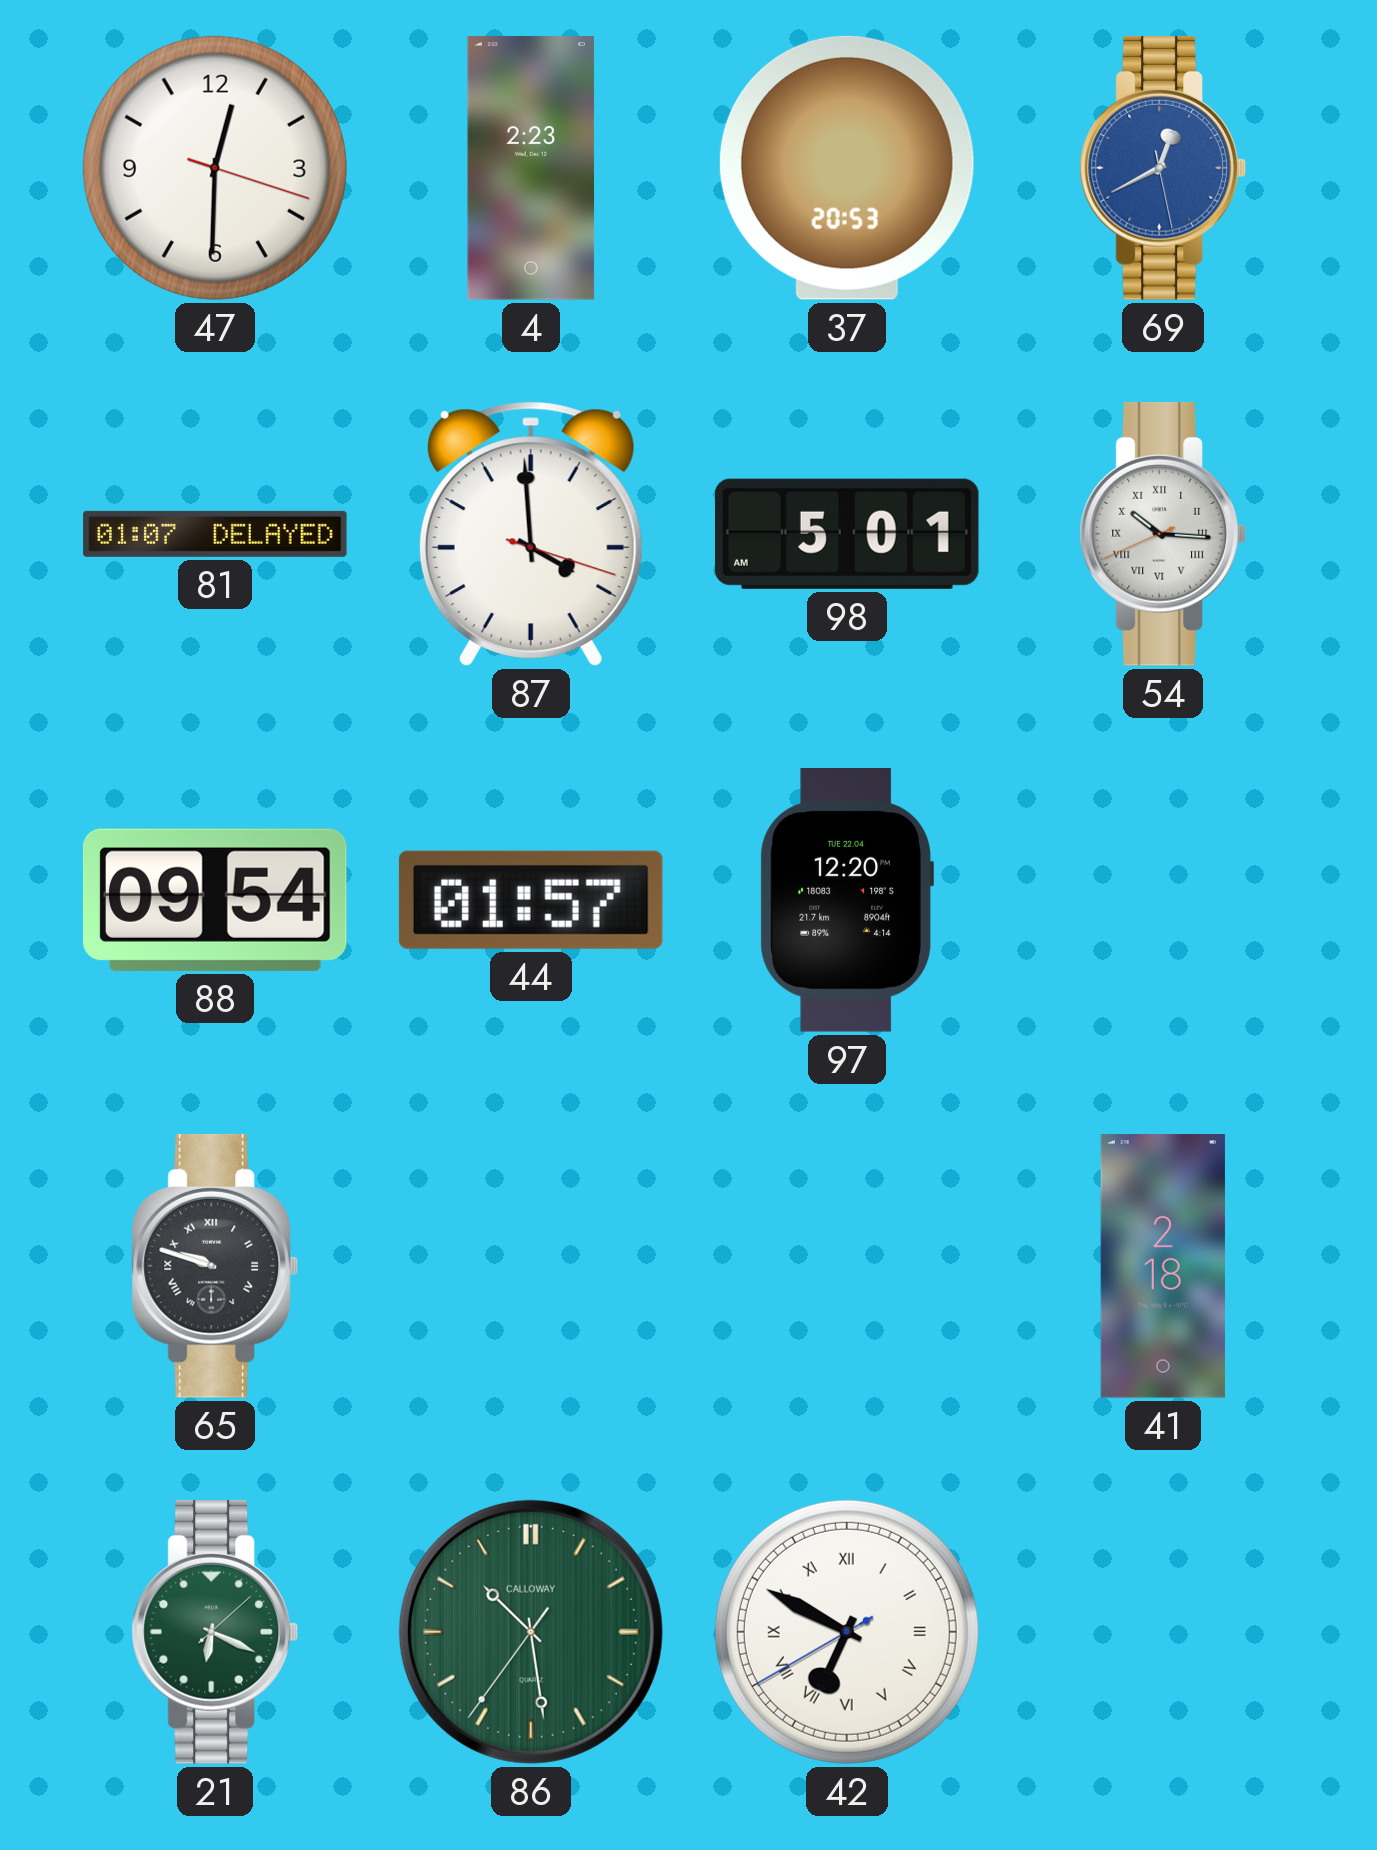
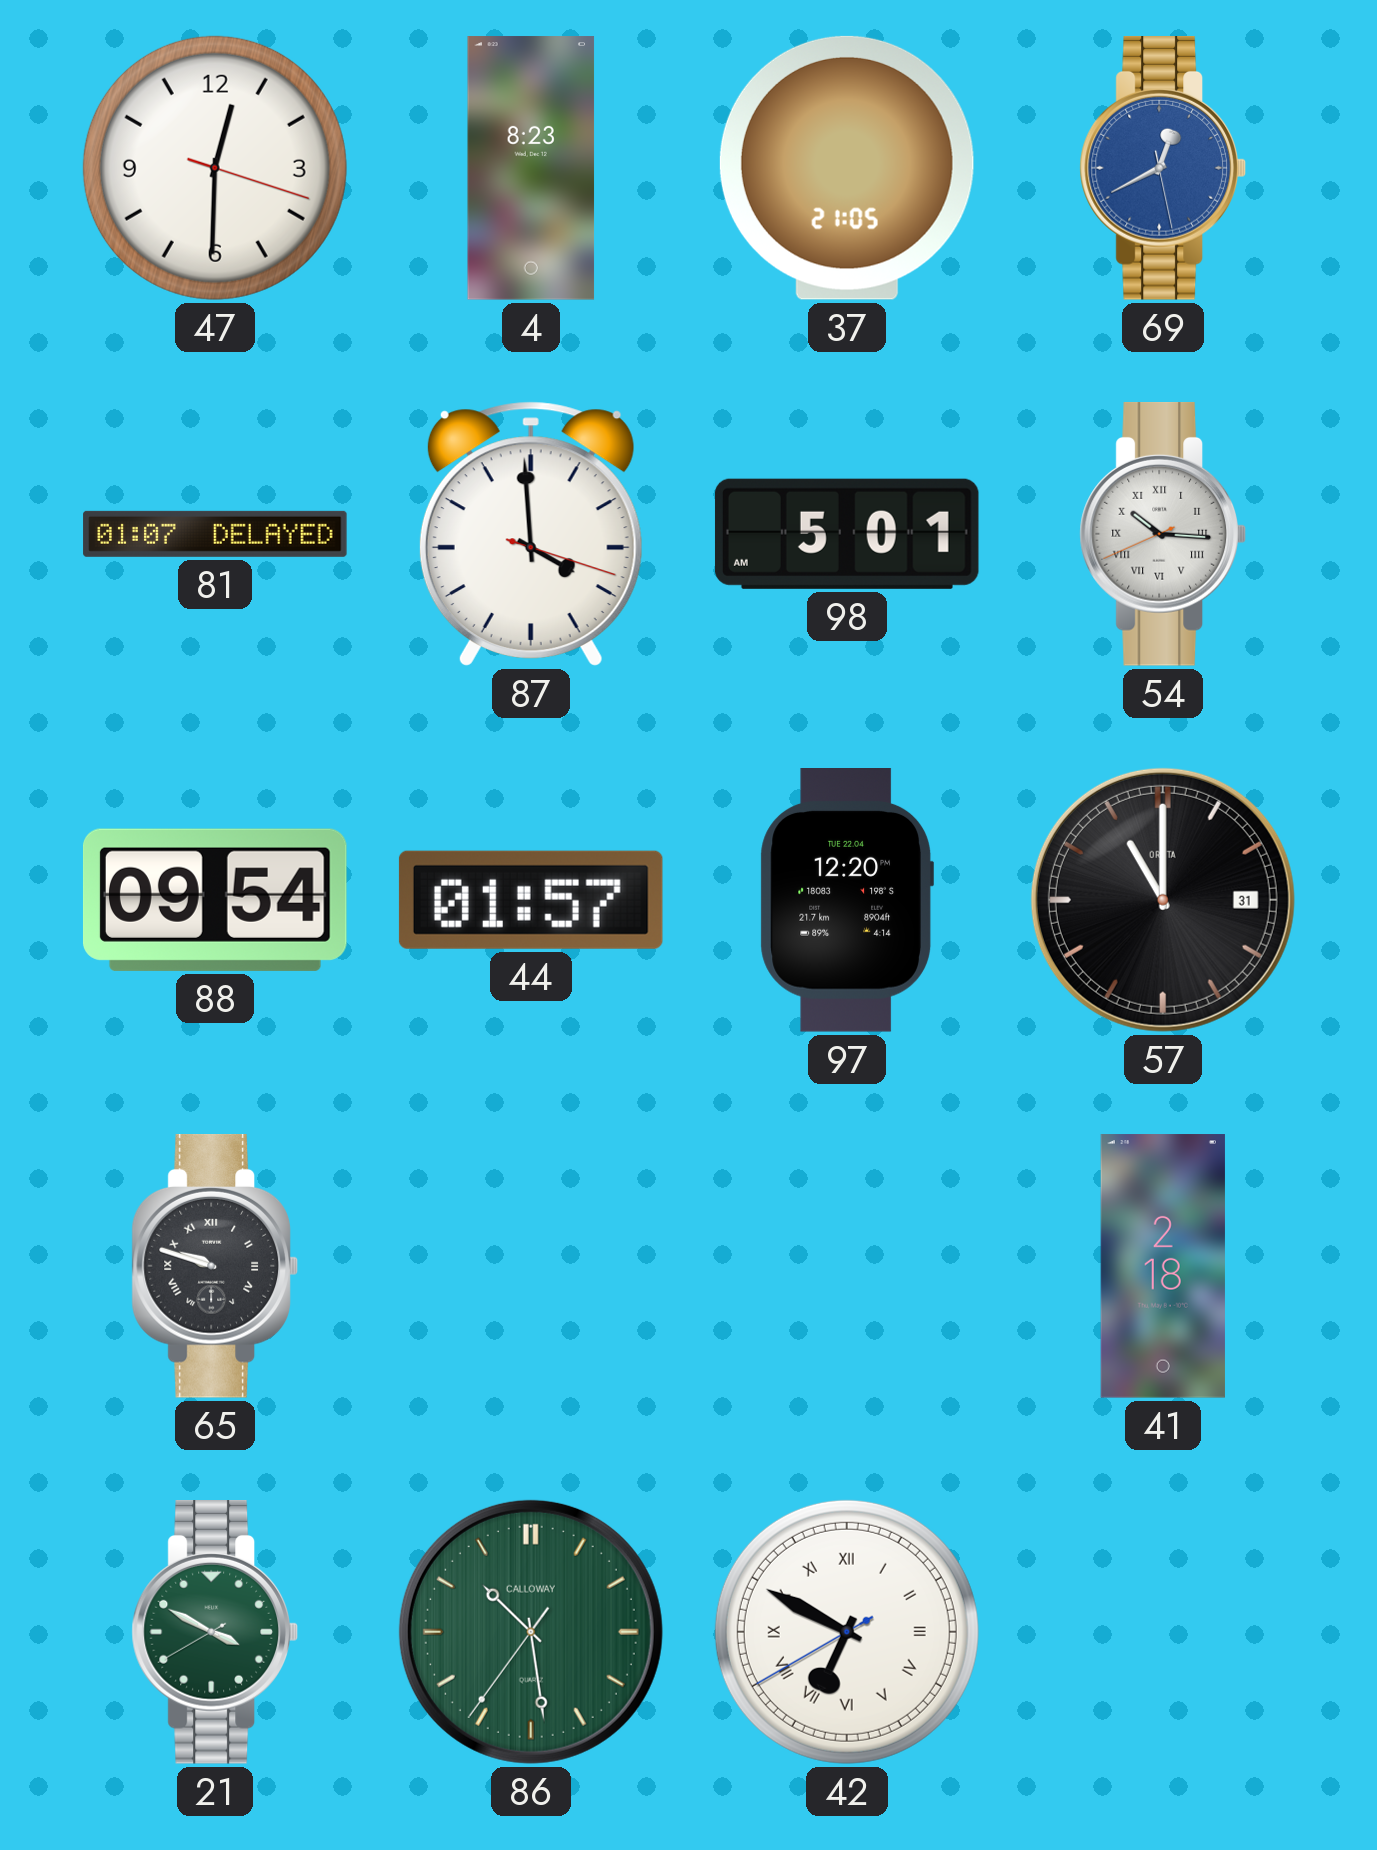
4: 2:23 -> 8:23 (531, 168)
37: 20:53 -> 21:05 (847, 168)
57: none -> 11:00 (1163, 900)
21: 6:19 -> 3:49 (215, 1633)
